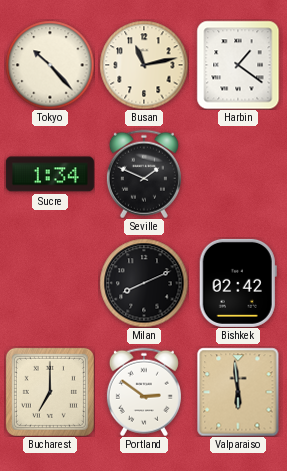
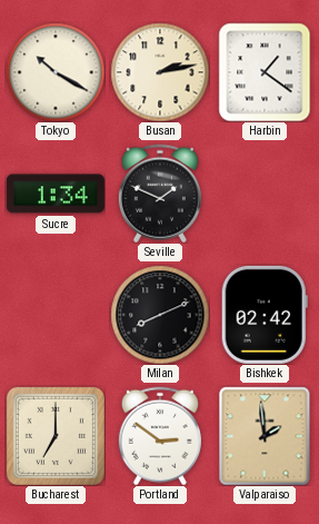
Tokyo: 10:23 -> 10:20 (56, 72)
Busan: 11:13 -> 2:13 (160, 72)
Valparaiso: 5:59 -> 1:59 (265, 436)
